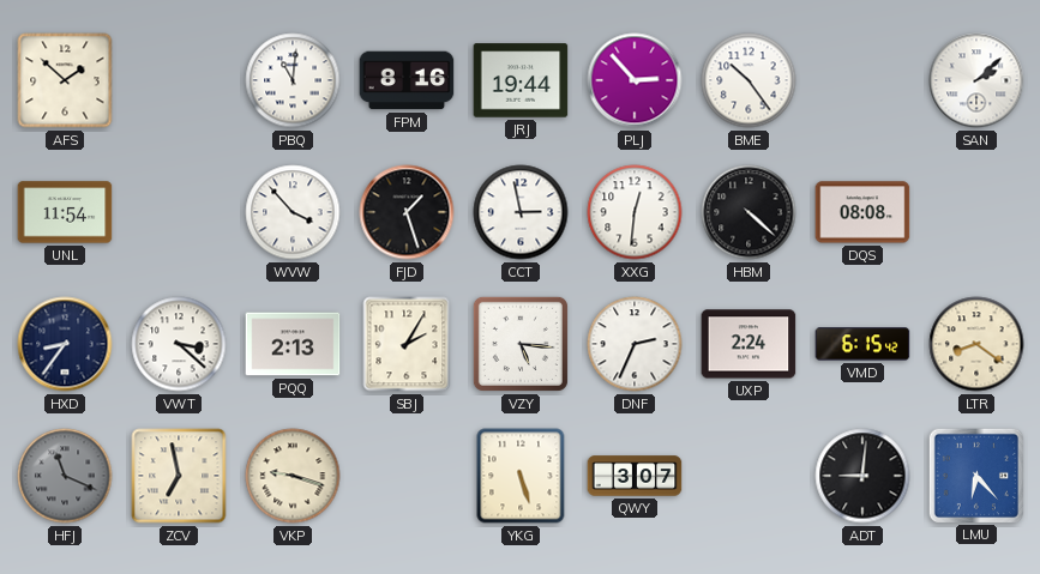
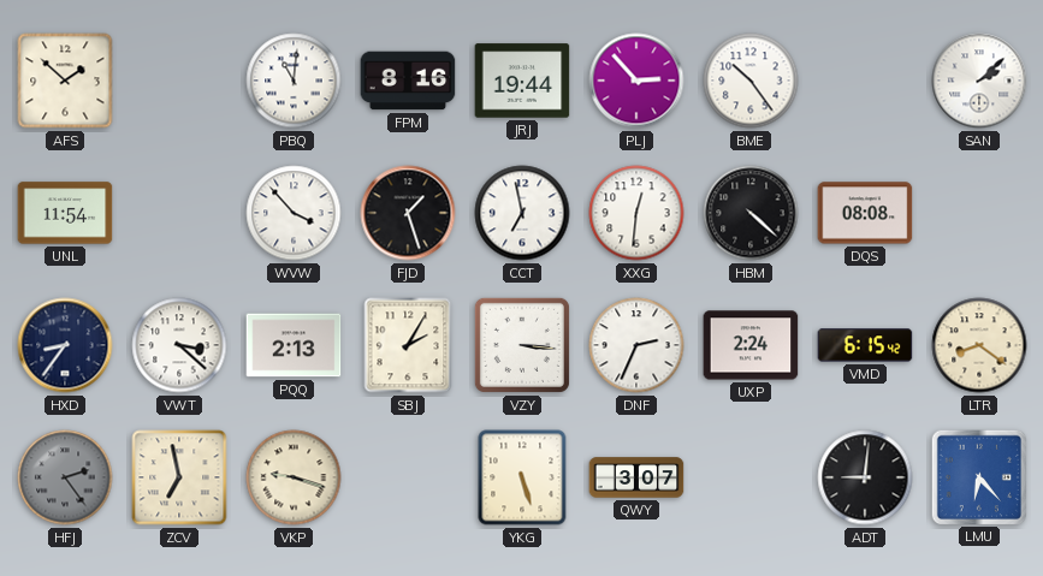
CCT: 2:58 -> 6:58 (522, 213)
VZY: 5:16 -> 3:16 (522, 345)
HFJ: 11:19 -> 2:24 (65, 477)
